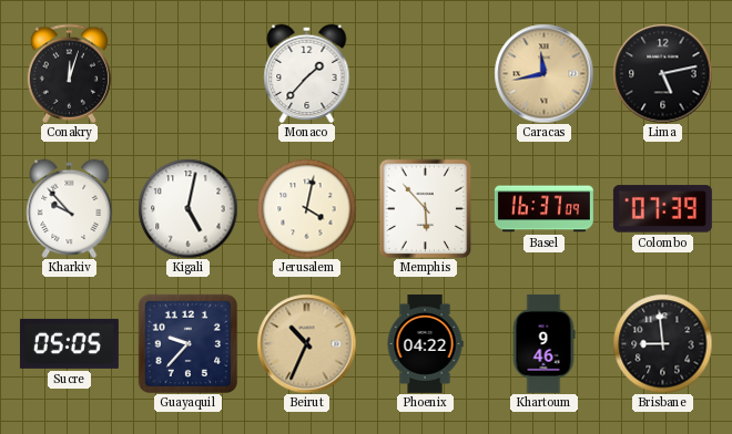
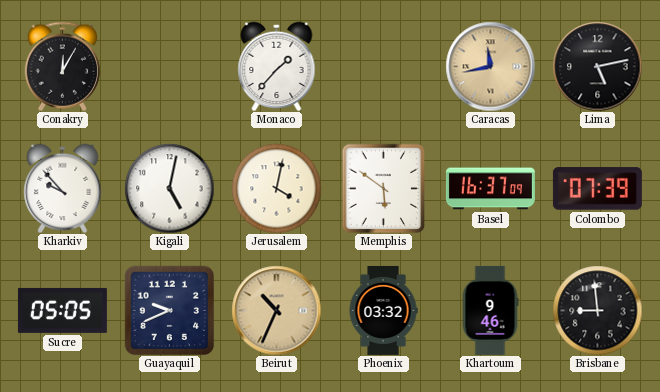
Conakry: 12:03 -> 12:05 (62, 66)
Memphis: 5:53 -> 5:51 (384, 188)
Guayaquil: 9:37 -> 9:41 (169, 310)
Phoenix: 04:22 -> 03:32 (383, 310)
